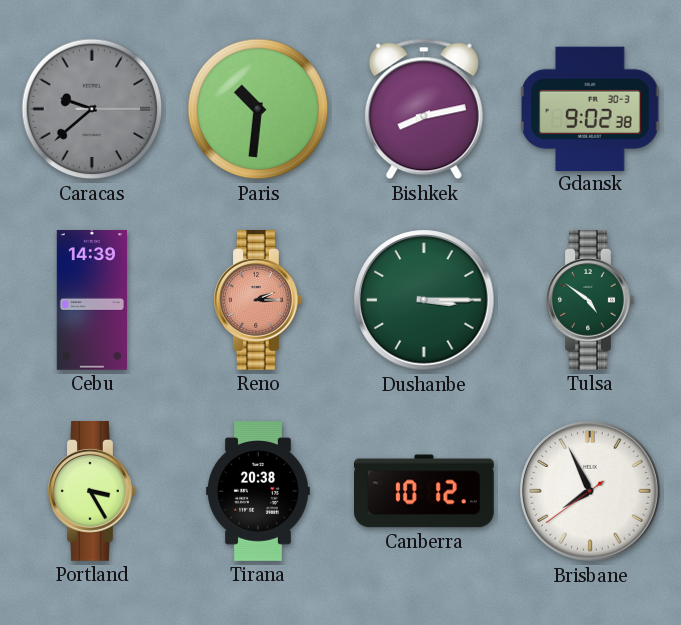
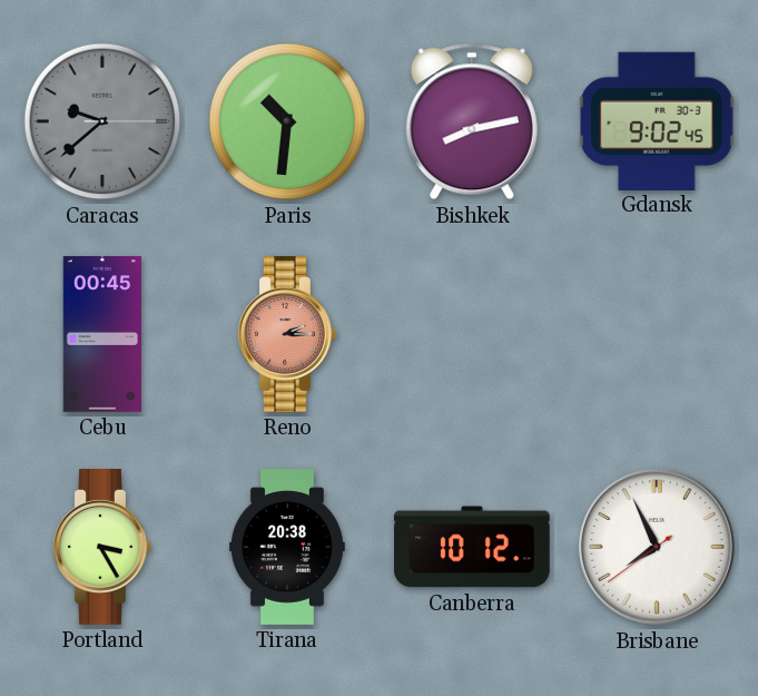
Gdansk: 9:02:38 -> 9:02:45 (657, 120)
Cebu: 14:39 -> 00:45 (101, 335)
Dushanbe: 3:15 -> none (424, 300)
Tulsa: 4:51 -> none (590, 301)
